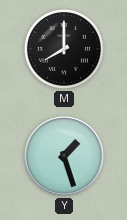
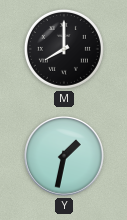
Y: 1:27 -> 1:32 (64, 156)
